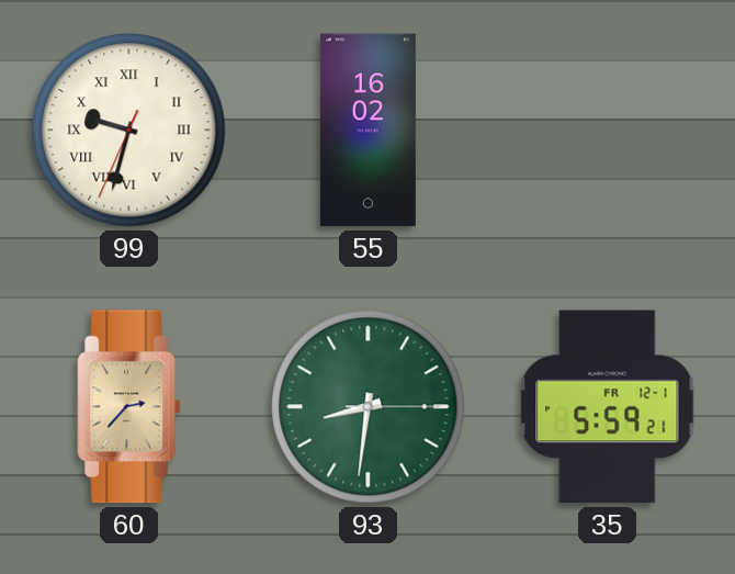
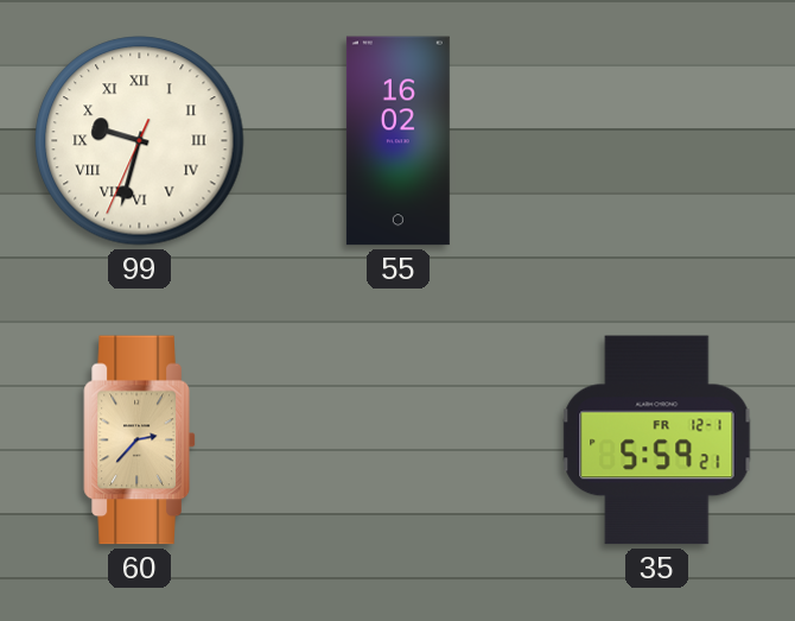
93: 8:31 -> none (369, 407)
